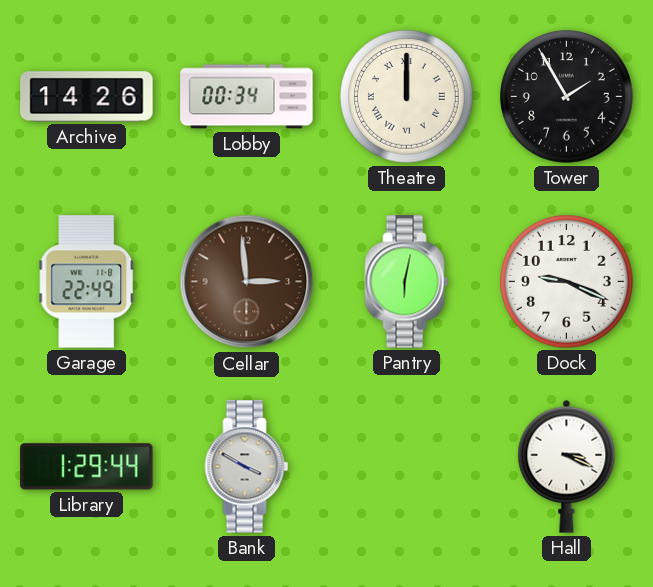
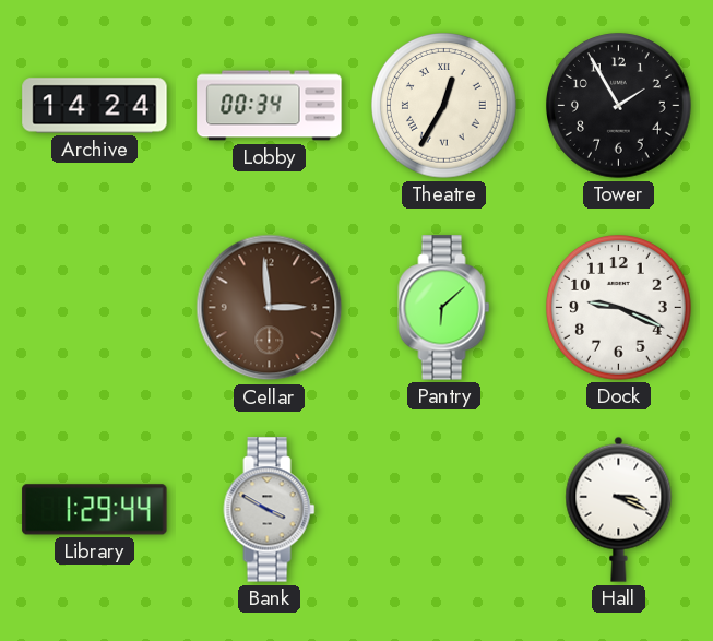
Archive: 14:26 -> 14:24 (95, 106)
Theatre: 12:00 -> 12:35 (444, 106)
Garage: 22:49 -> none (86, 282)
Pantry: 6:02 -> 6:08 (444, 308)
